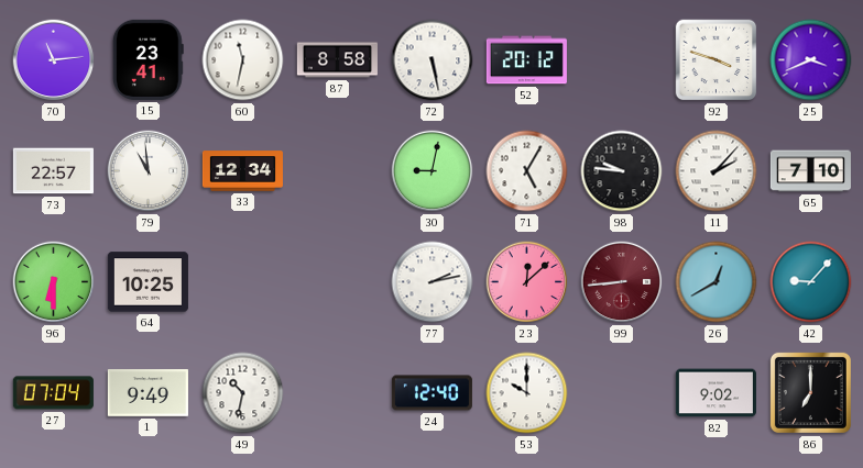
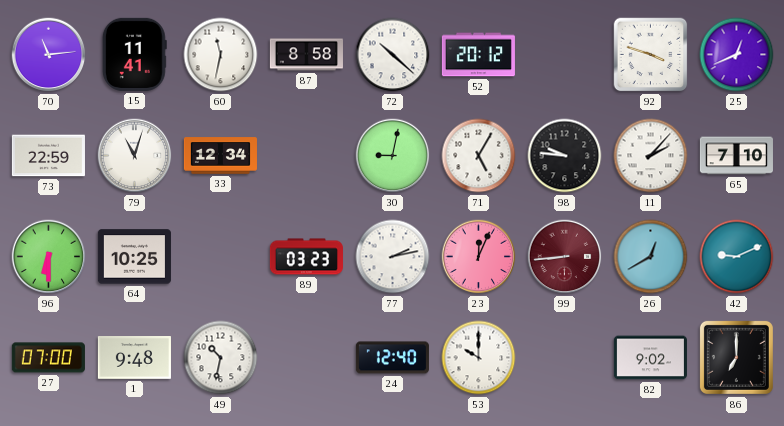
15: 23:41 -> 11:41 (134, 54)
72: 5:28 -> 10:22 (393, 55)
25: 3:41 -> 12:41 (737, 55)
73: 22:57 -> 22:59 (48, 156)
79: 10:59 -> 11:03 (135, 156)
89: none -> 03:23 (306, 257)
23: 12:08 -> 12:04 (479, 257)
42: 9:07 -> 9:11 (737, 257)
27: 07:04 -> 07:00 (48, 358)
1: 9:49 -> 9:48 (134, 358)
